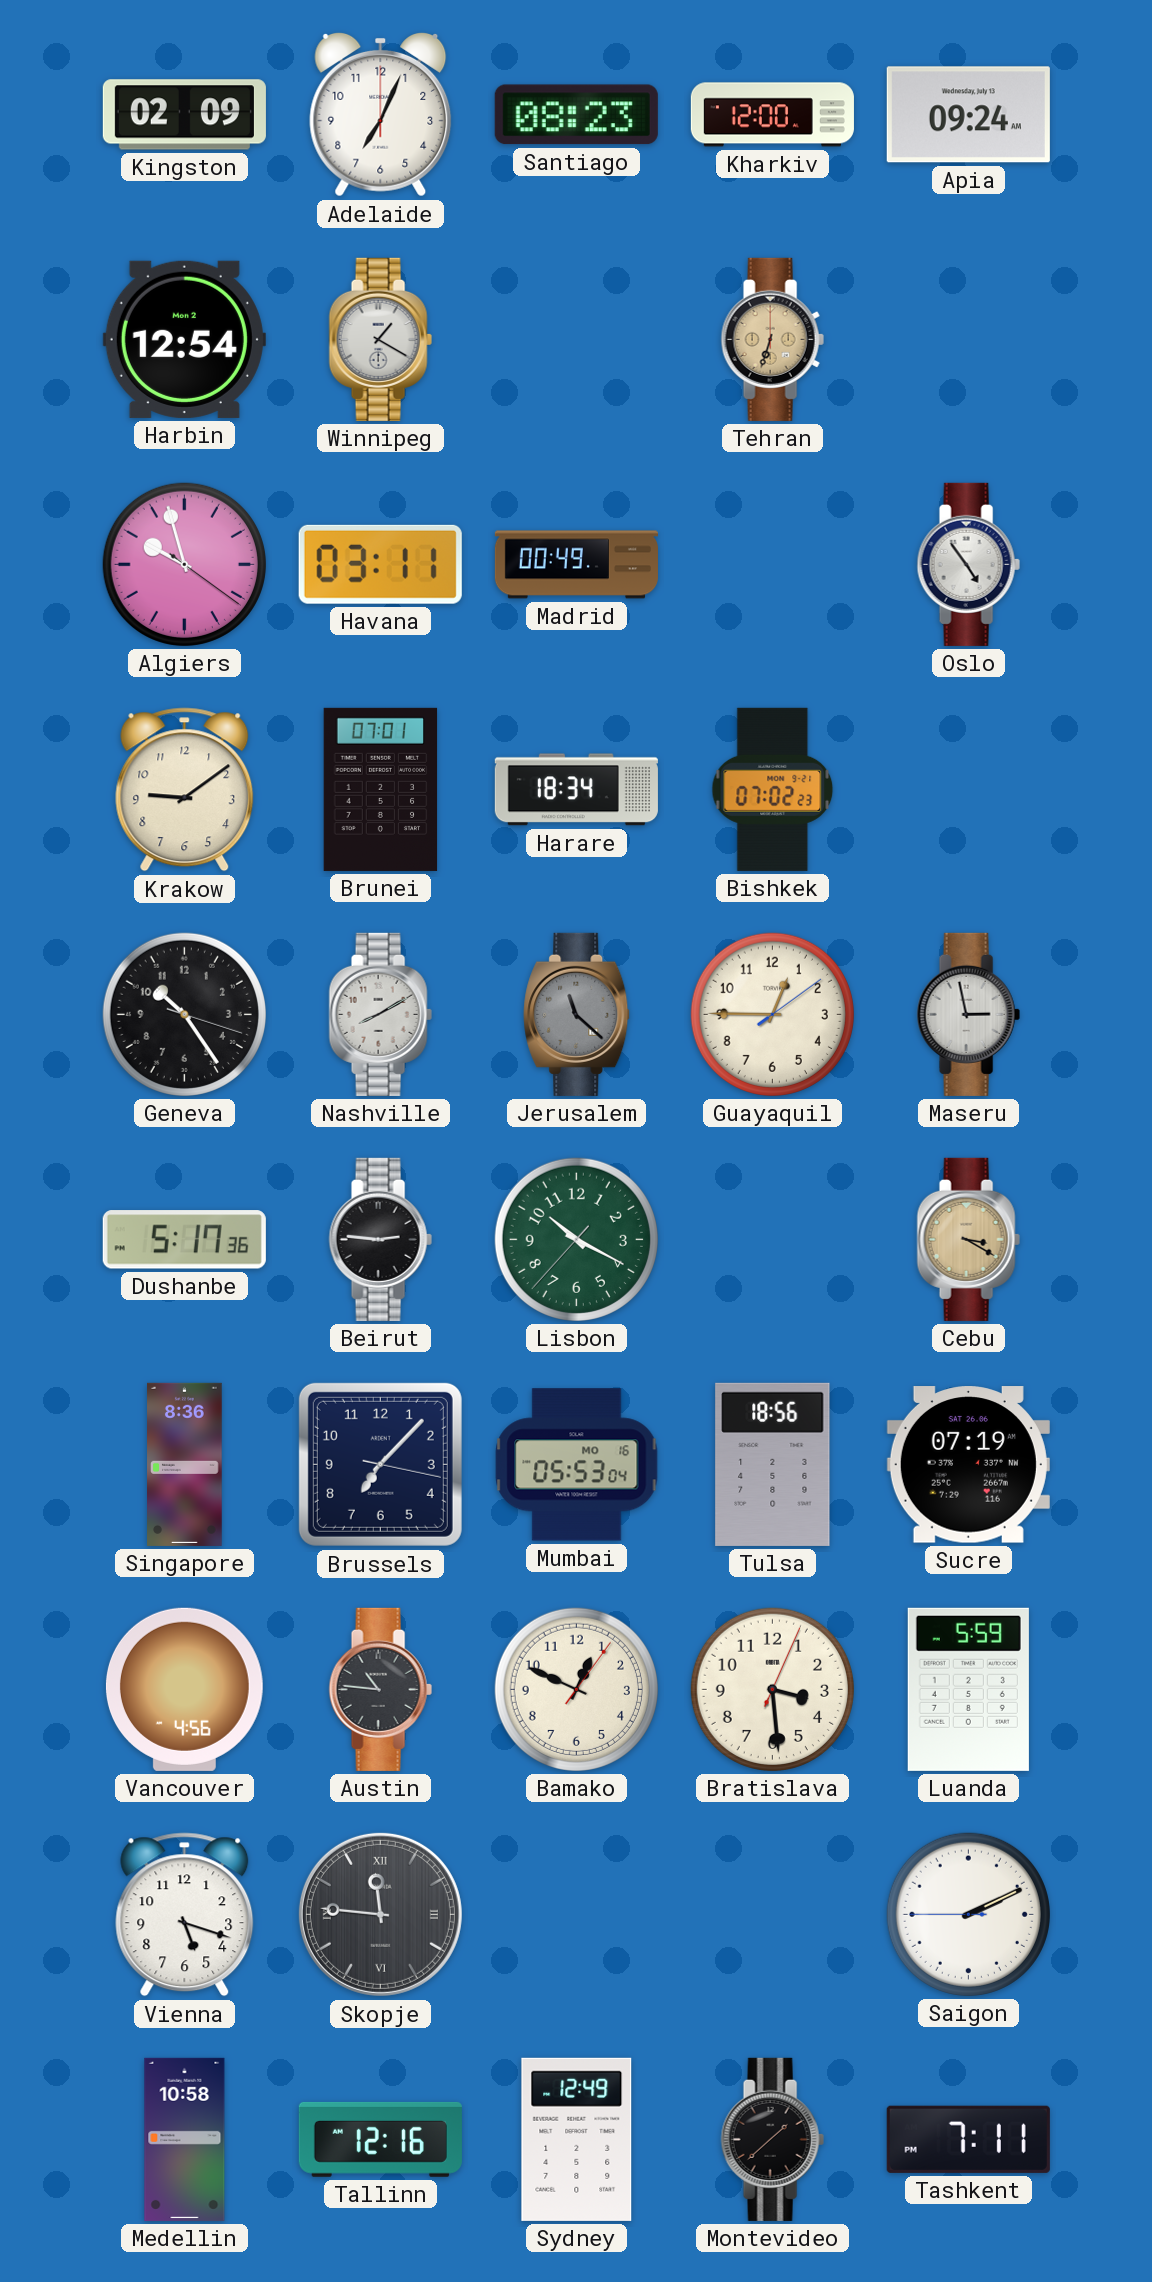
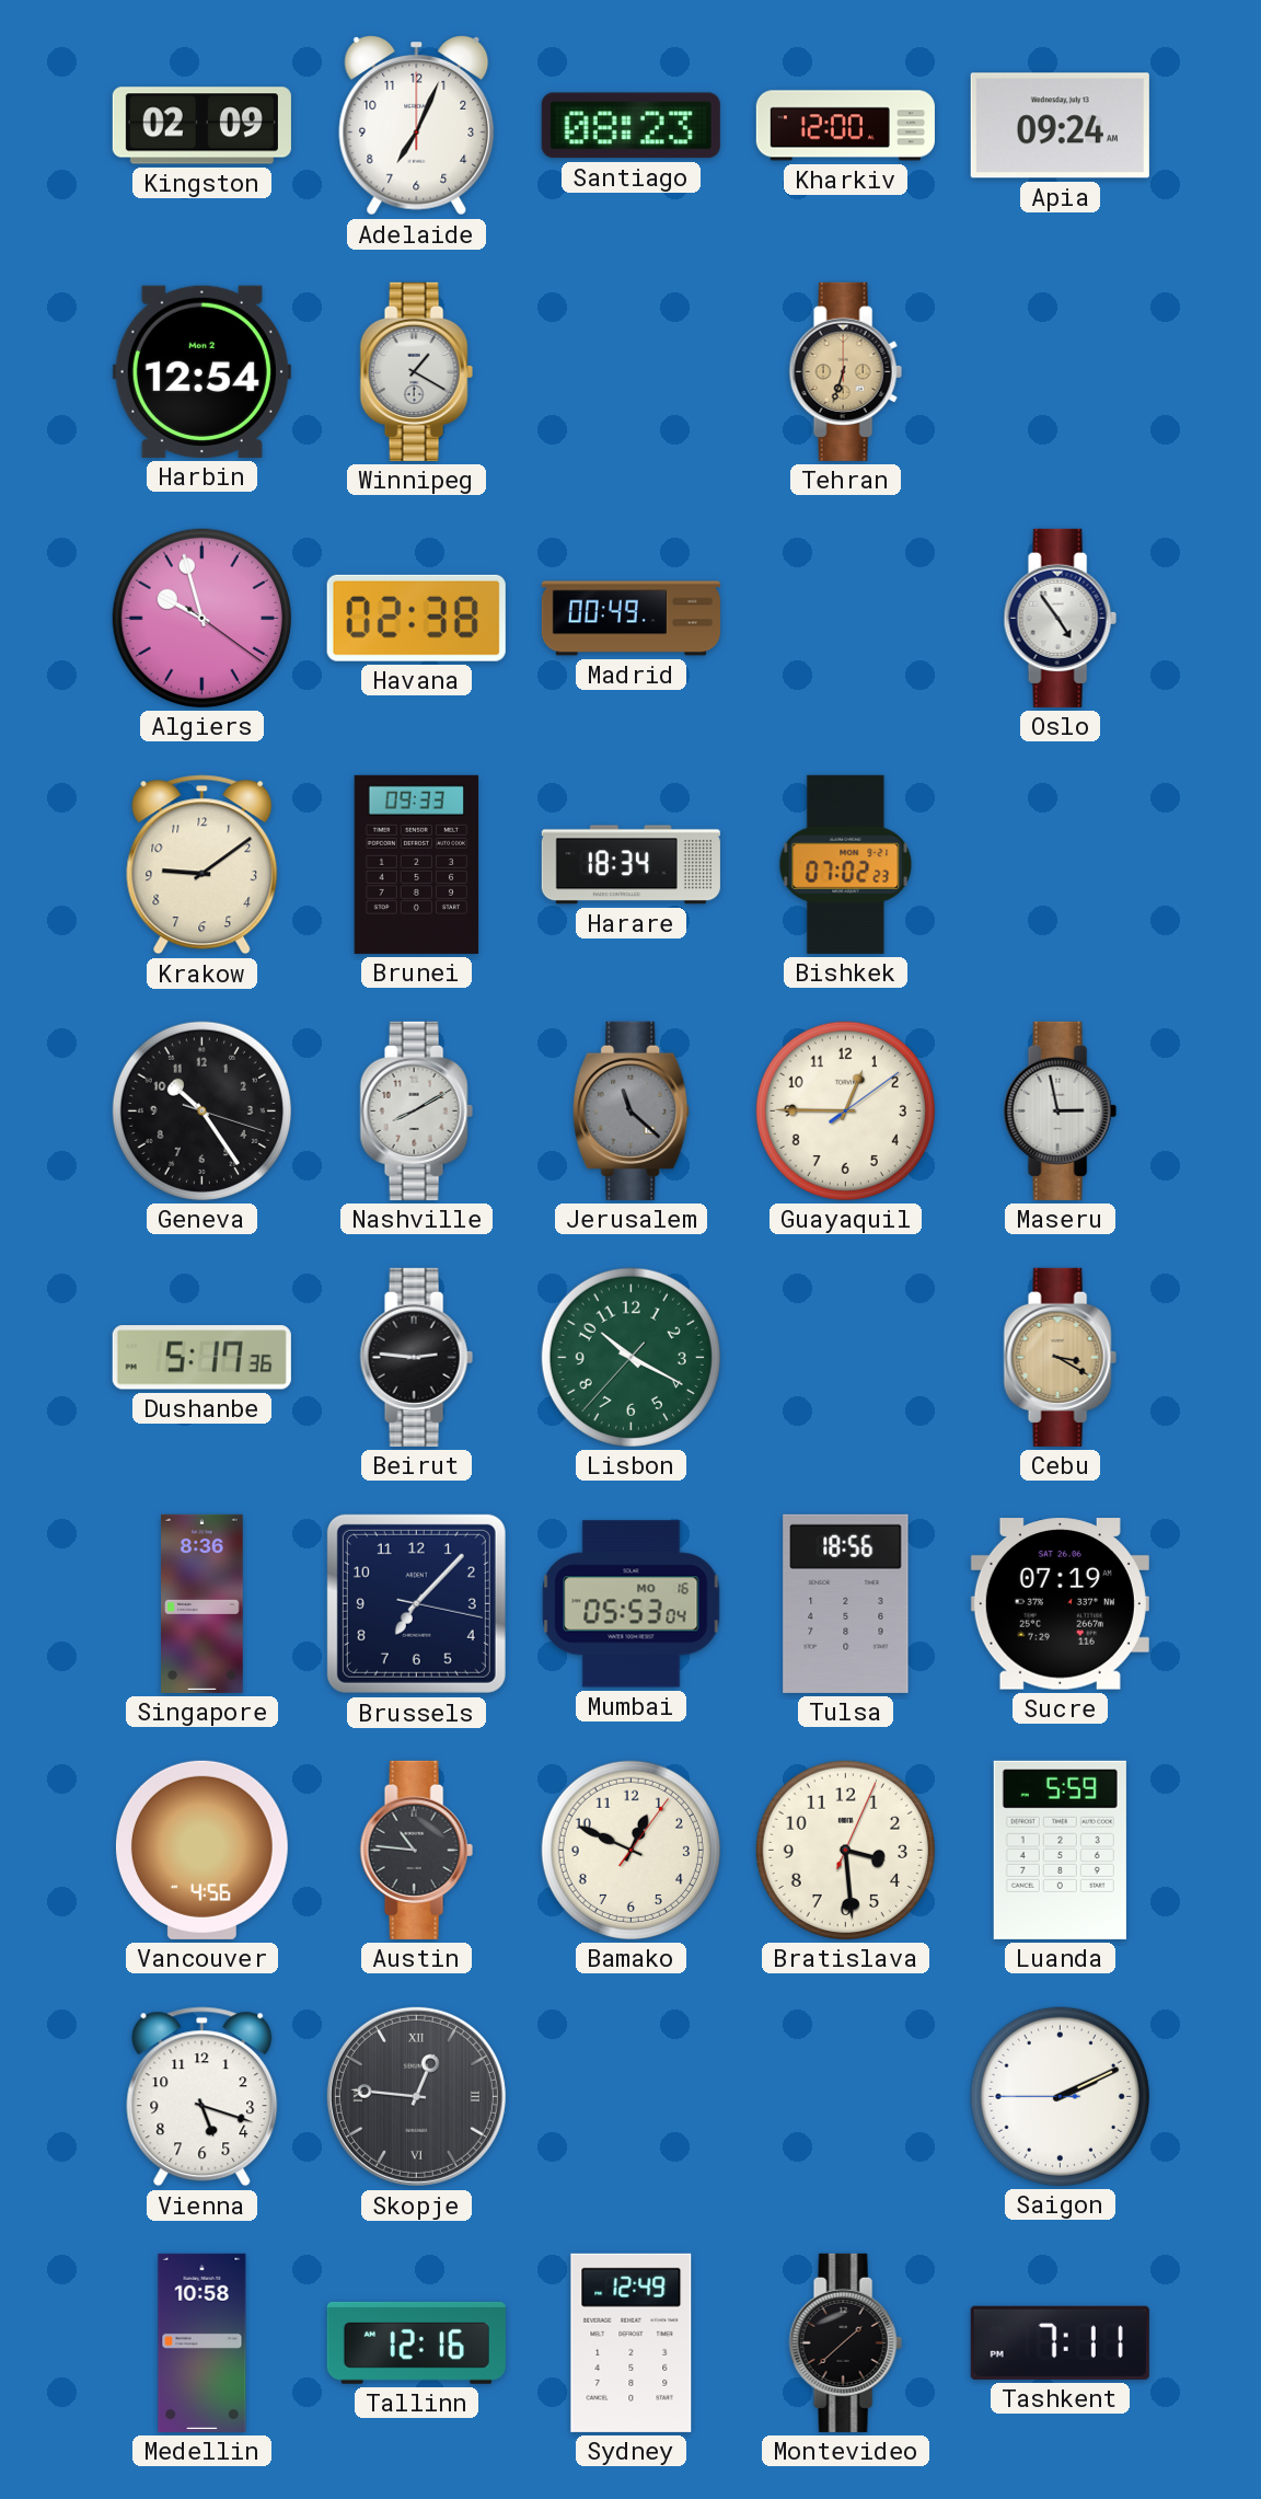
Havana: 03:11 -> 02:38 (416, 618)
Brunei: 07:01 -> 09:33 (417, 864)
Skopje: 11:46 -> 12:46 (416, 2096)
